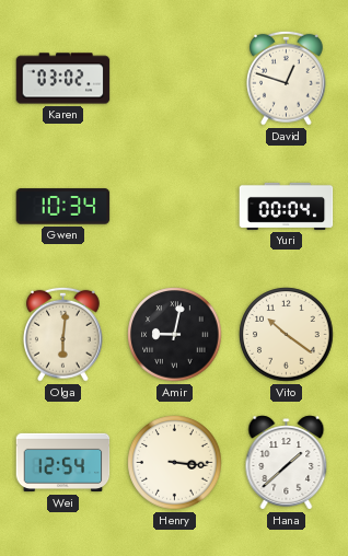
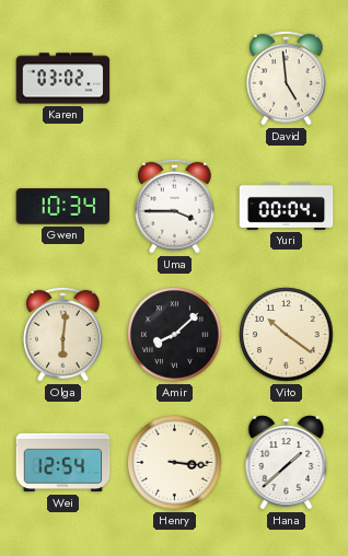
David: 12:48 -> 4:59 (287, 78)
Uma: none -> 3:45 (175, 206)
Amir: 9:02 -> 8:08 (175, 335)
